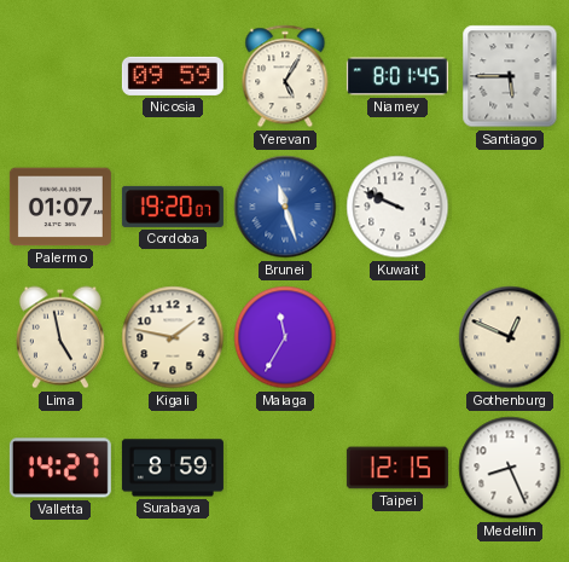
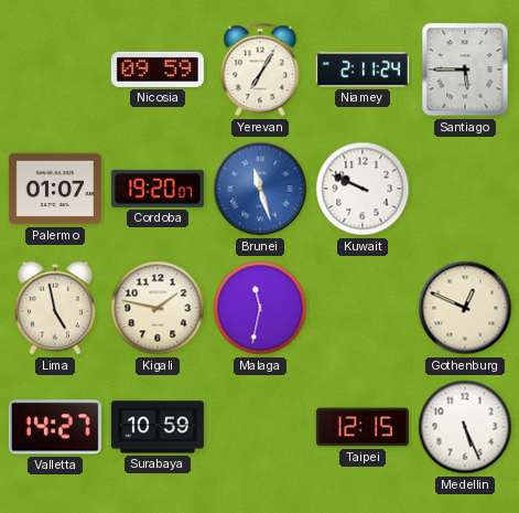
Yerevan: 5:05 -> 7:05 (260, 70)
Niamey: 8:01 -> 2:11 (363, 70)
Malaga: 11:35 -> 11:32 (260, 308)
Surabaya: 8:59 -> 10:59 (158, 427)
Medellin: 8:26 -> 5:26 (465, 427)
